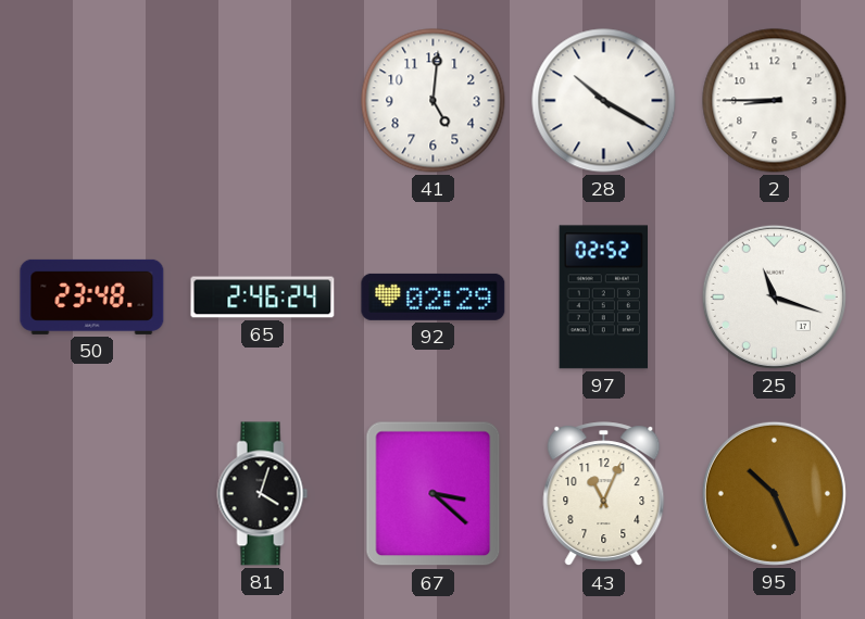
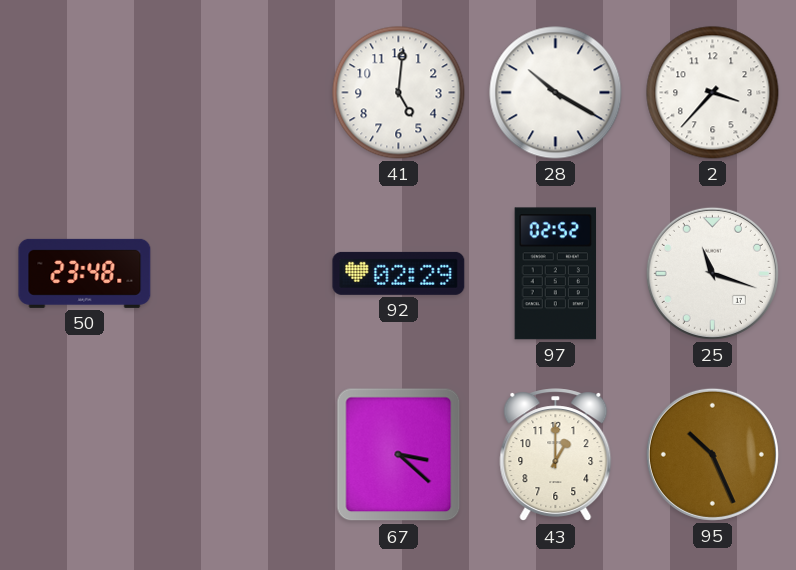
2: 8:45 -> 3:37 (713, 93)
65: 2:46 -> none (263, 298)
81: 4:03 -> none (263, 494)
43: 11:04 -> 1:00 (556, 455)
